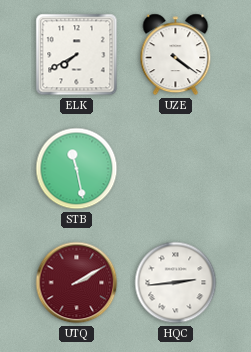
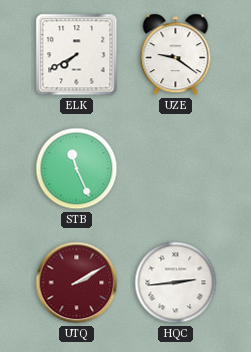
UZE: 4:21 -> 9:21 (176, 55)
STB: 11:28 -> 11:26 (77, 169)
